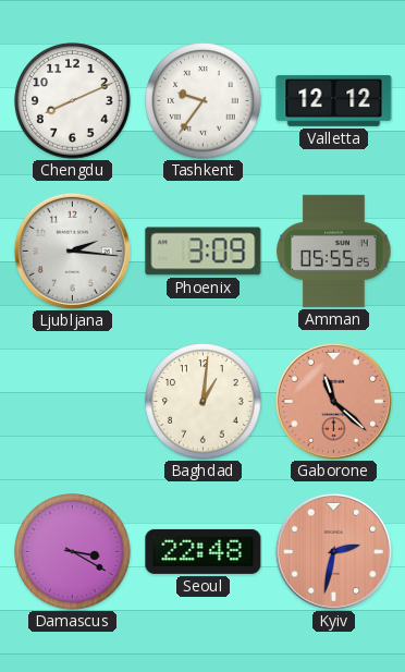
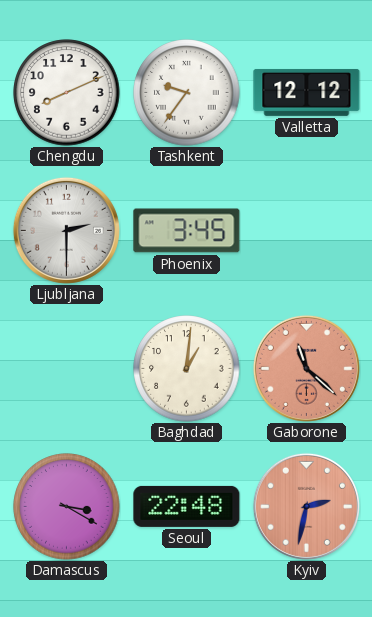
Ljubljana: 2:16 -> 2:30 (66, 230)
Phoenix: 3:09 -> 3:45 (187, 231)
Amman: 05:55 -> none (334, 251)
